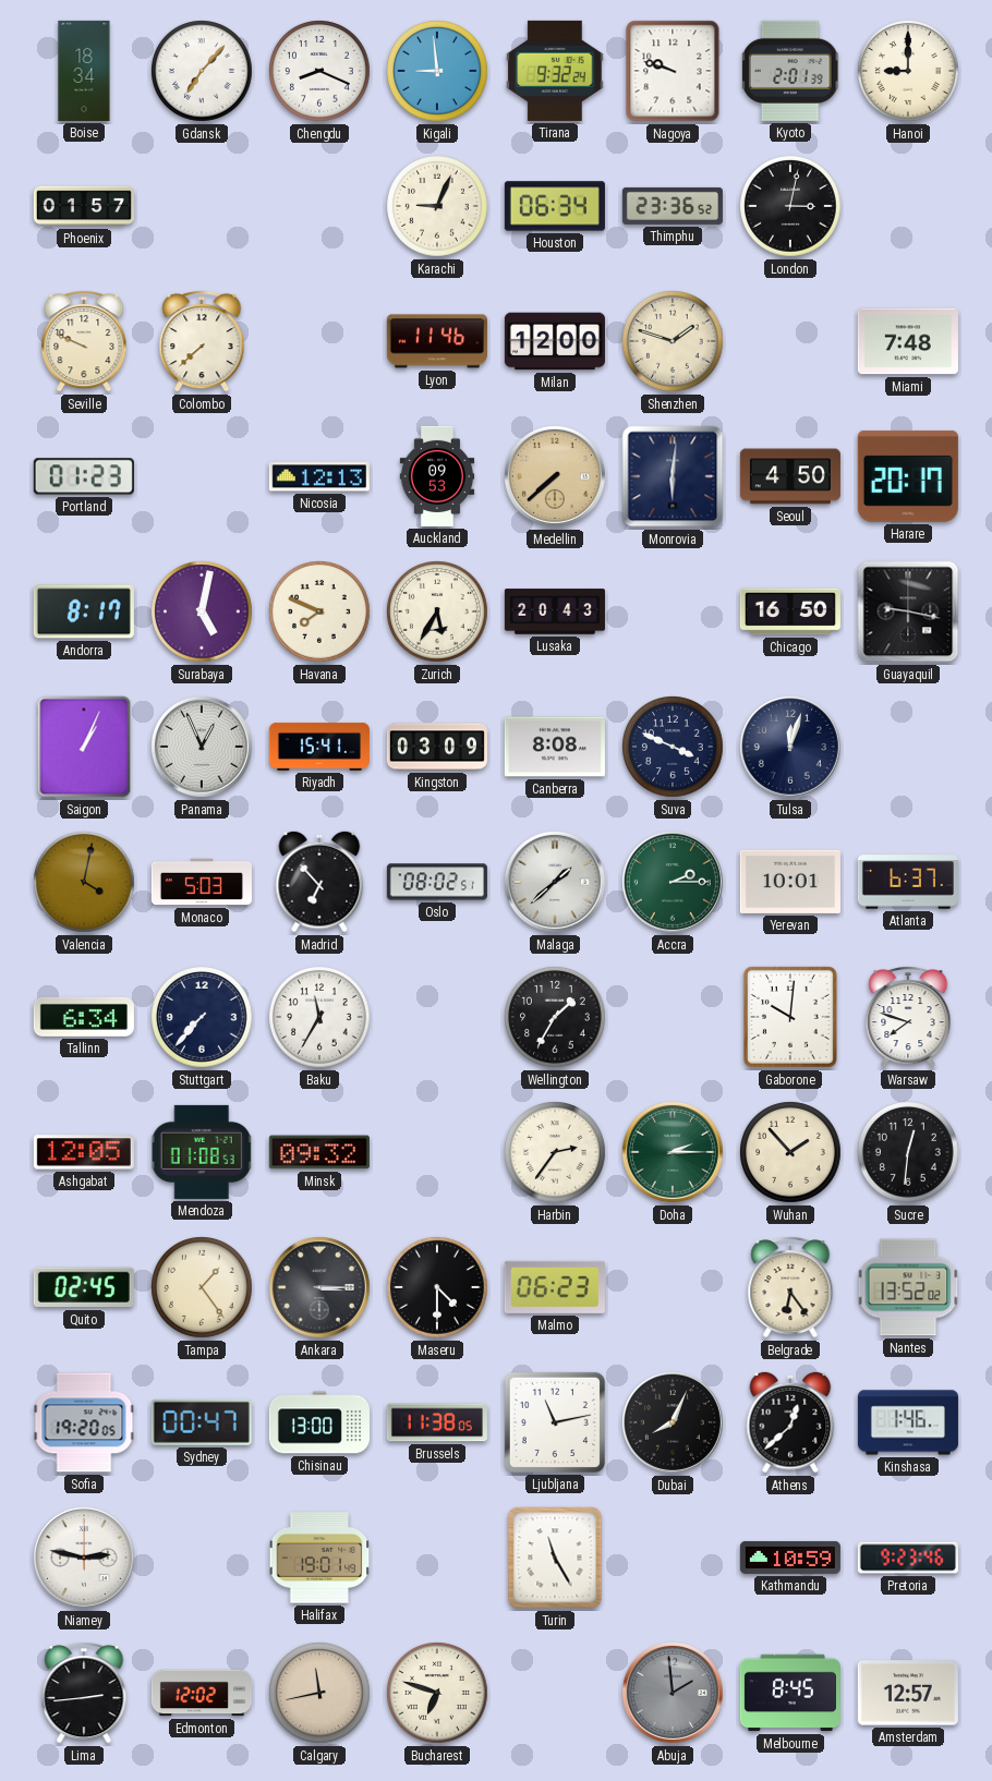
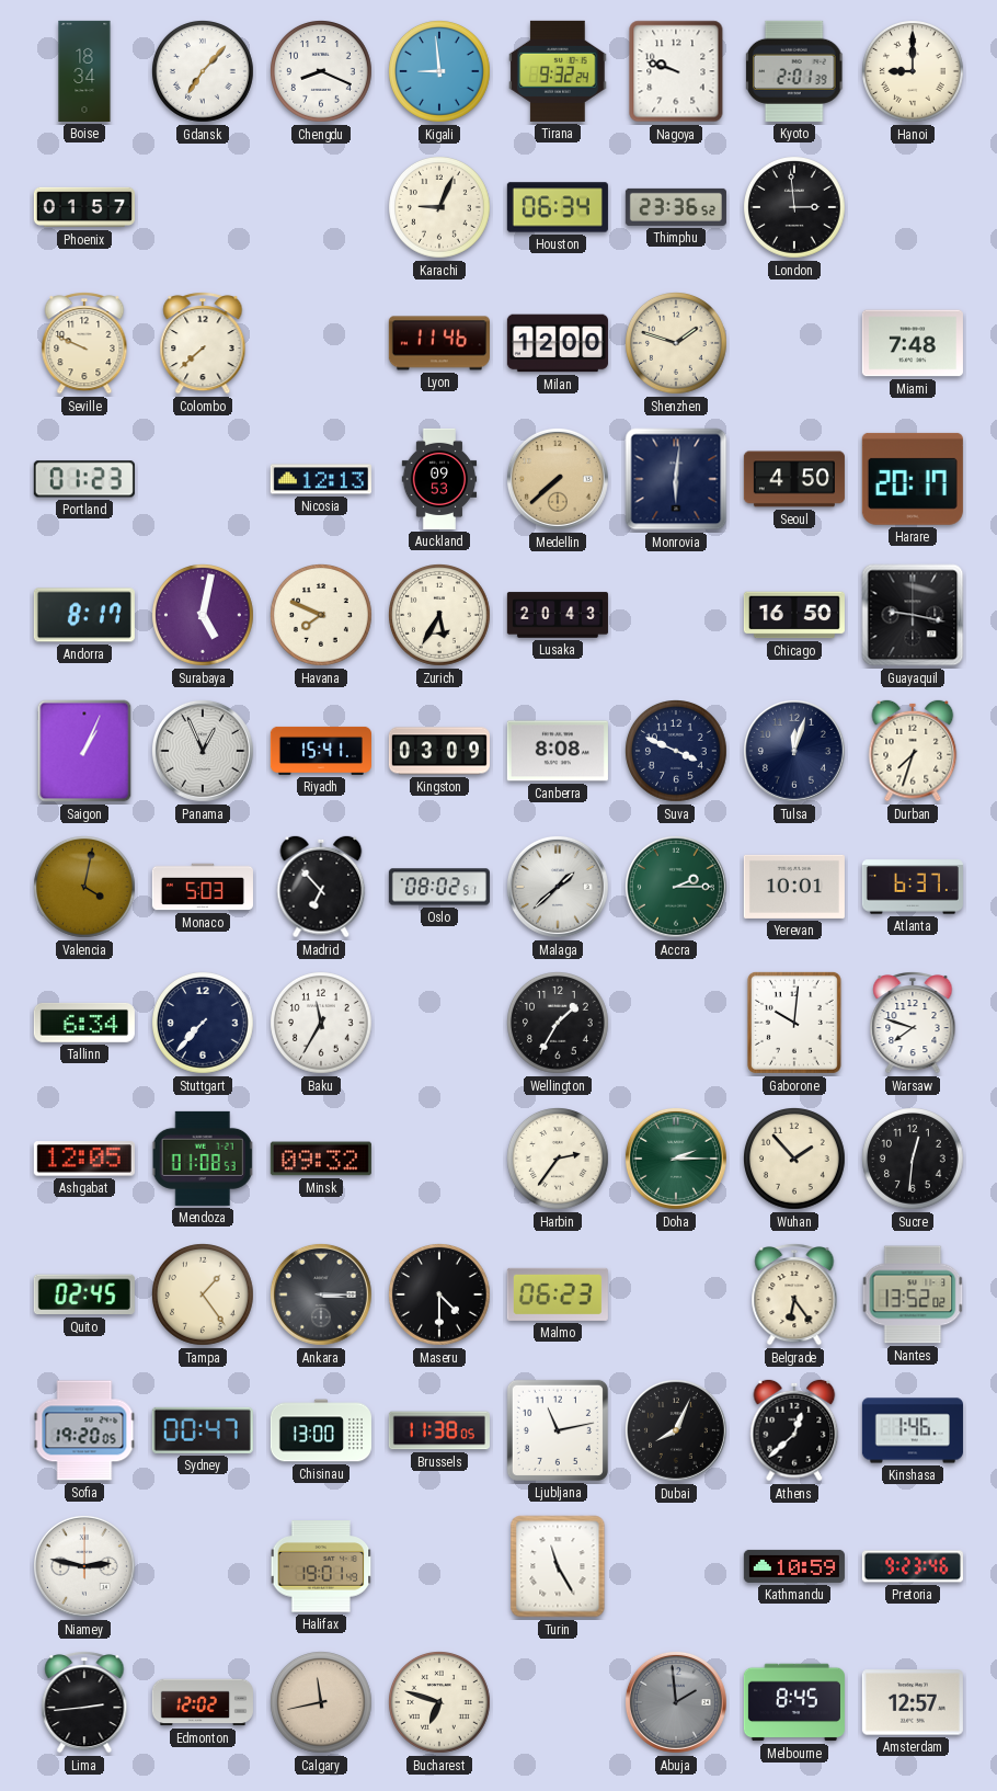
London: 3:02 -> 2:59 (795, 208)
Durban: none -> 7:33 (913, 751)
